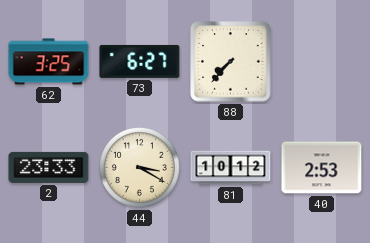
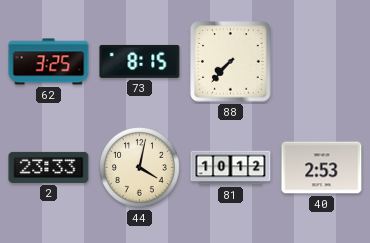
73: 6:27 -> 8:15 (140, 61)
44: 3:20 -> 4:02 (140, 168)
